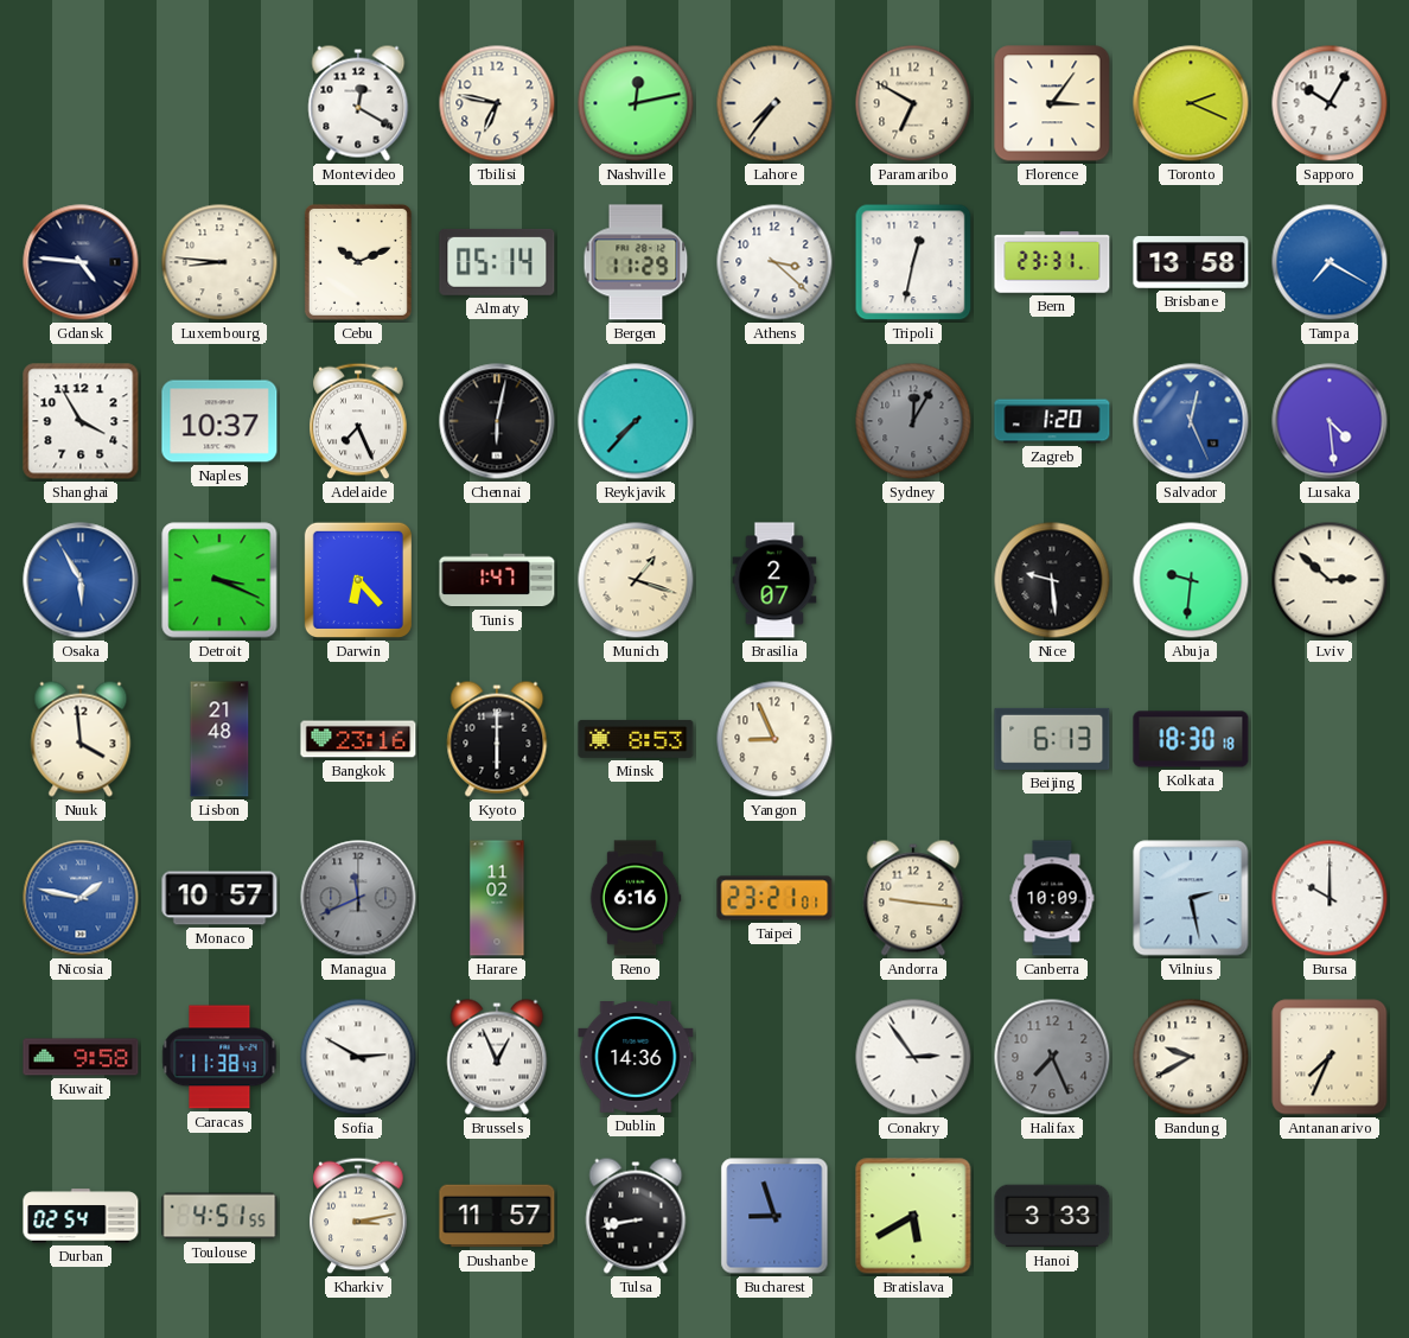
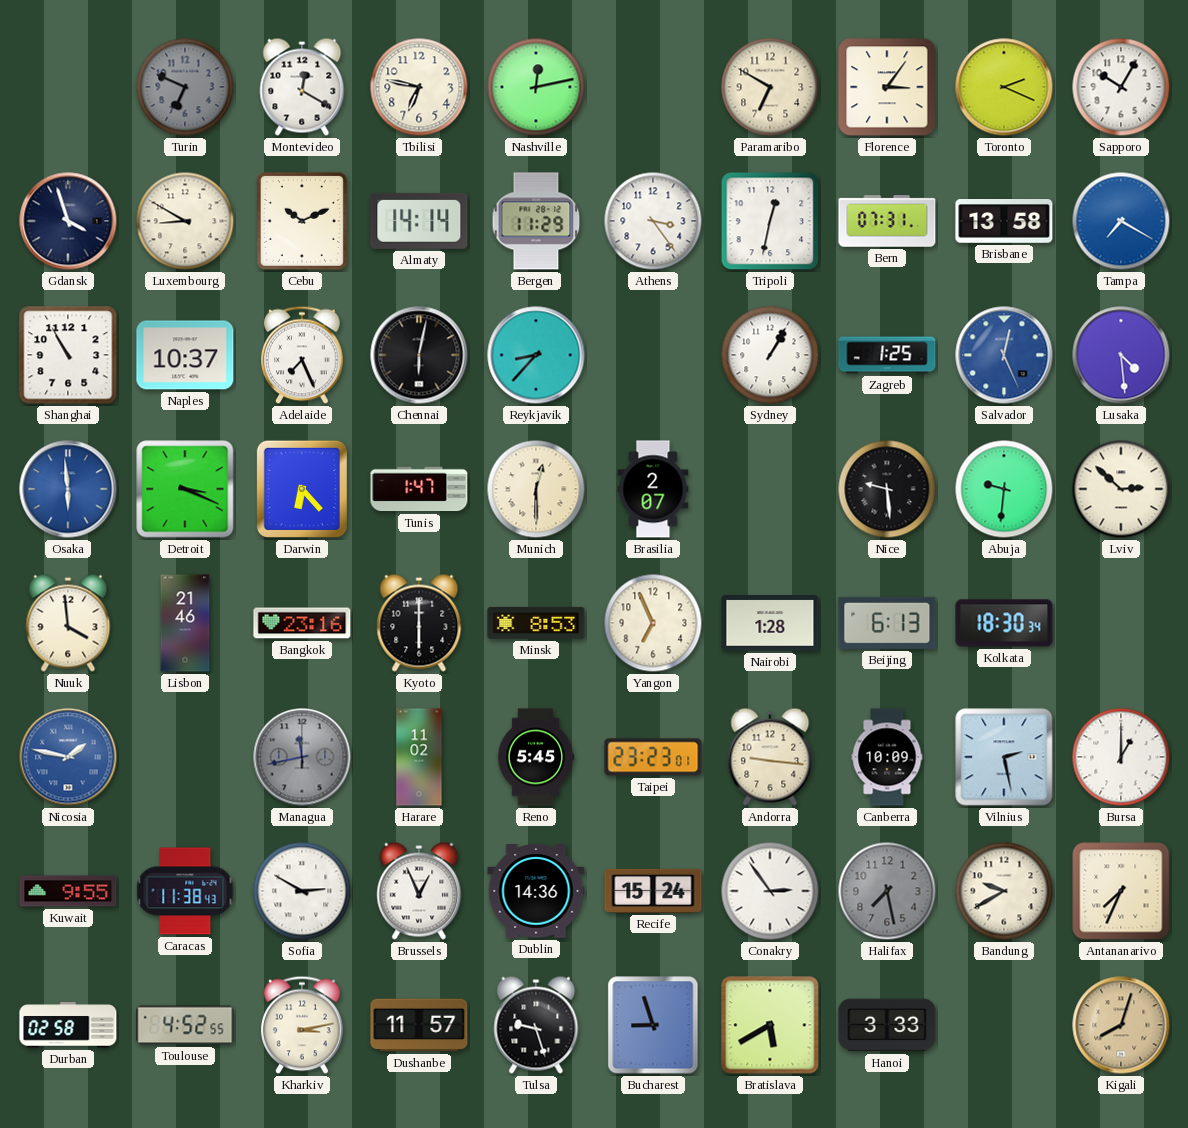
Turin: none -> 6:49 (185, 87)
Lahore: 7:36 -> none (774, 103)
Gdansk: 4:46 -> 3:57 (68, 221)
Luxembourg: 8:46 -> 8:50 (185, 221)
Almaty: 05:14 -> 14:14 (419, 221)
Athens: 3:22 -> 3:24 (653, 221)
Bern: 23:31 -> 07:31 (887, 221)
Shanghai: 3:55 -> 10:55 (68, 355)
Reykjavik: 7:37 -> 8:37 (536, 355)
Sydney: 12:05 -> 1:05 (770, 355)
Sydney dial: grey -> white (770, 355)
Zagreb: 1:20 -> 1:25 (887, 355)
Osaka: 5:55 -> 5:59 (68, 489)
Munich: 1:18 -> 12:30 (536, 489)
Lisbon: 21:48 -> 21:46 (185, 623)
Yangon: 8:56 -> 6:56 (653, 623)
Nairobi: none -> 1:28 (770, 623)
Kolkata: 18:30:18 -> 18:30:34 (1004, 623)
Monaco: 10:57 -> none (219, 898)
Managua: 11:41 -> 11:43 (302, 757)
Reno: 6:16 -> 5:45 (536, 757)
Taipei: 23:21 -> 23:23 (653, 757)
Bursa: 10:00 -> 1:00 (1121, 757)
Kuwait: 9:58 -> 9:55 (68, 891)
Recife: none -> 15:24 (653, 891)
Halifax: 7:26 -> 7:28 (887, 891)
Durban: 02:54 -> 02:58 (68, 1025)
Toulouse: 4:51 -> 4:52 (185, 1025)
Tulsa: 8:43 -> 9:27 (536, 1025)
Kigali: none -> 8:03 (1121, 1025)
